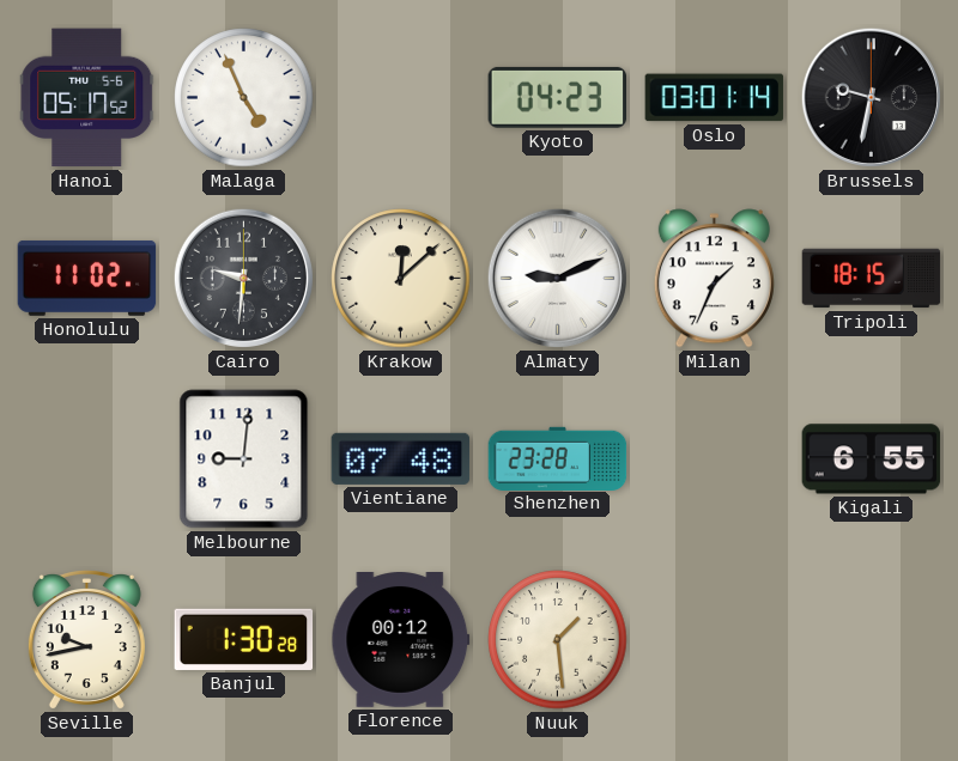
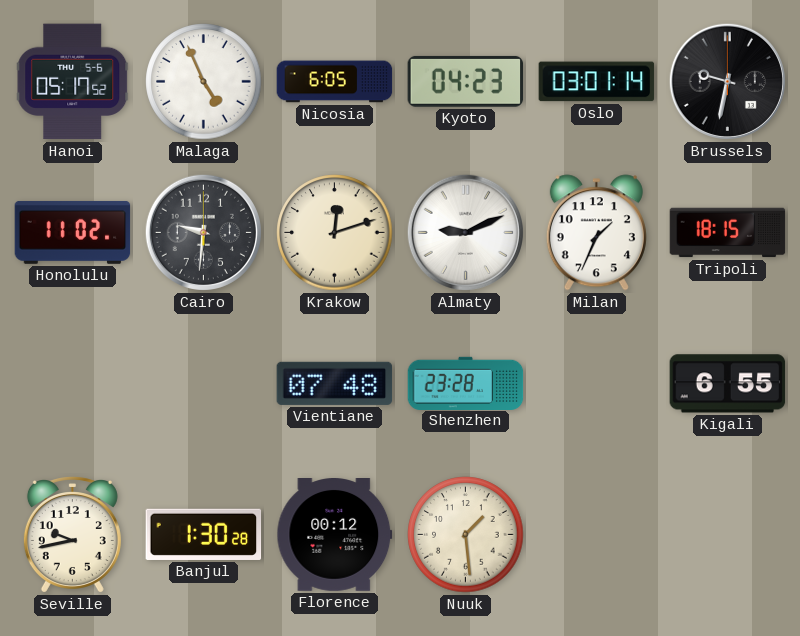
Nicosia: none -> 6:05 (335, 82)
Krakow: 12:08 -> 12:12 (335, 233)
Melbourne: 9:01 -> none (244, 459)
